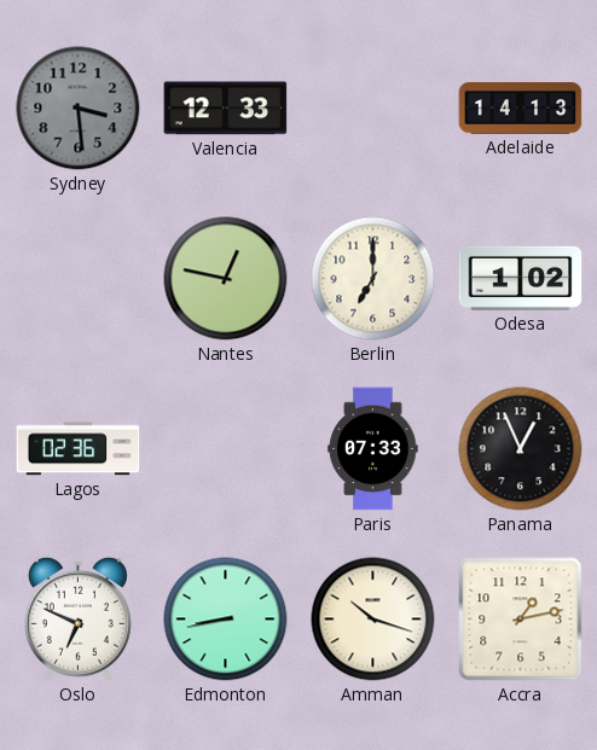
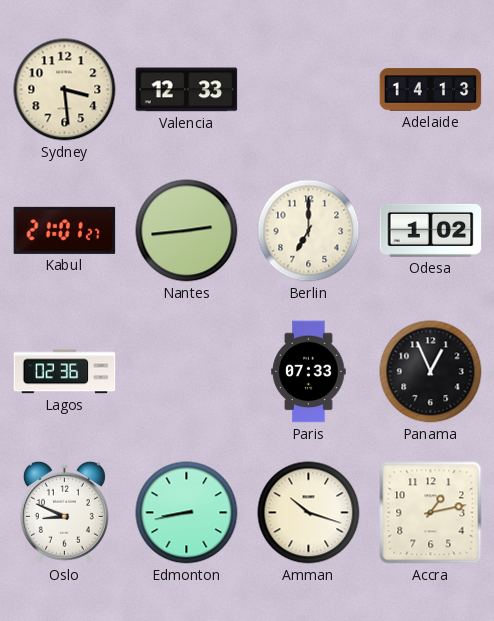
Sydney dial: grey -> cream (65, 90)
Kabul: none -> 21:01 (65, 230)
Nantes: 12:47 -> 2:44 (187, 231)
Oslo: 6:49 -> 8:49 (64, 512)
